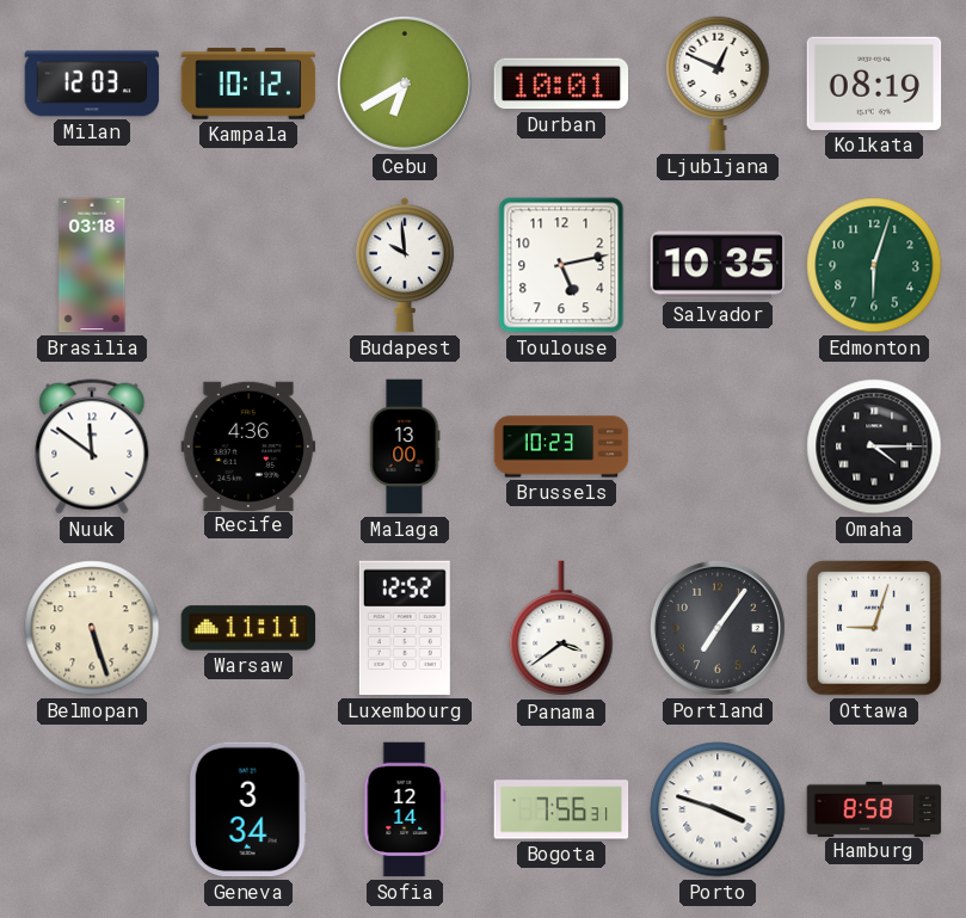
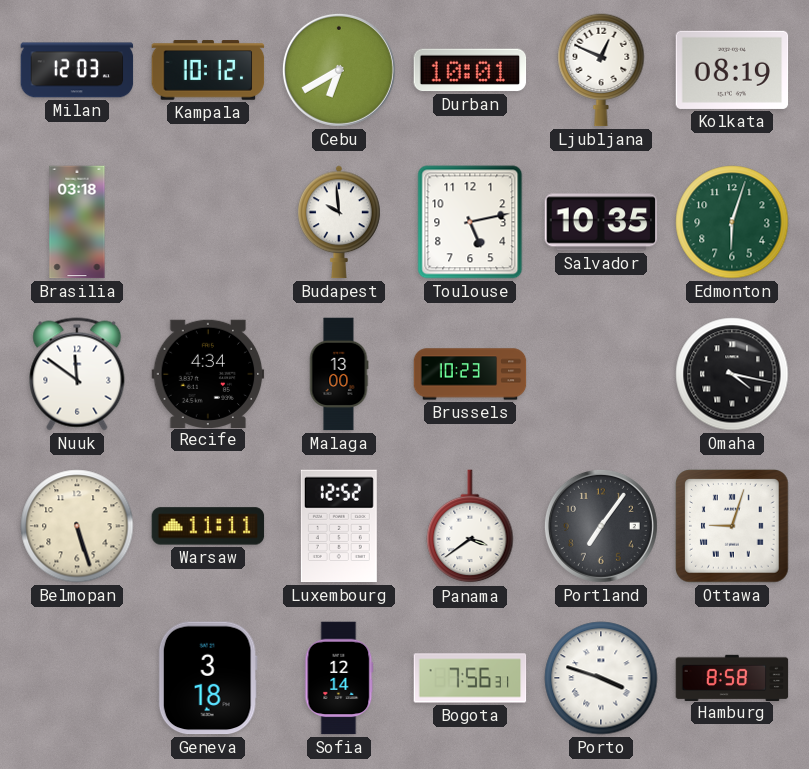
Recife: 4:36 -> 4:34 (208, 373)
Omaha: 4:15 -> 4:17 (732, 374)
Geneva: 3:34 -> 3:18 (208, 678)
